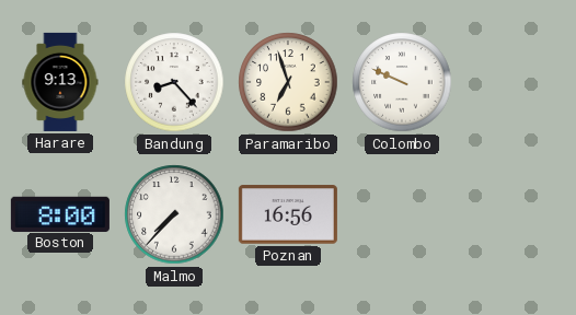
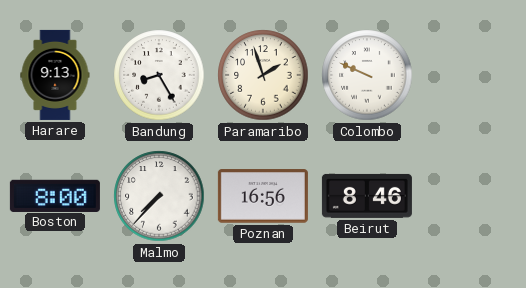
Bandung: 8:23 -> 8:25 (159, 75)
Paramaribo: 6:57 -> 1:57 (263, 75)
Beirut: none -> 8:46 (367, 196)
